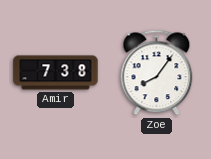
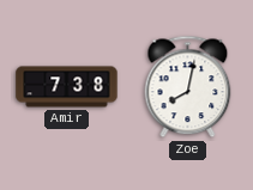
Zoe: 8:06 -> 8:02 (188, 87)
